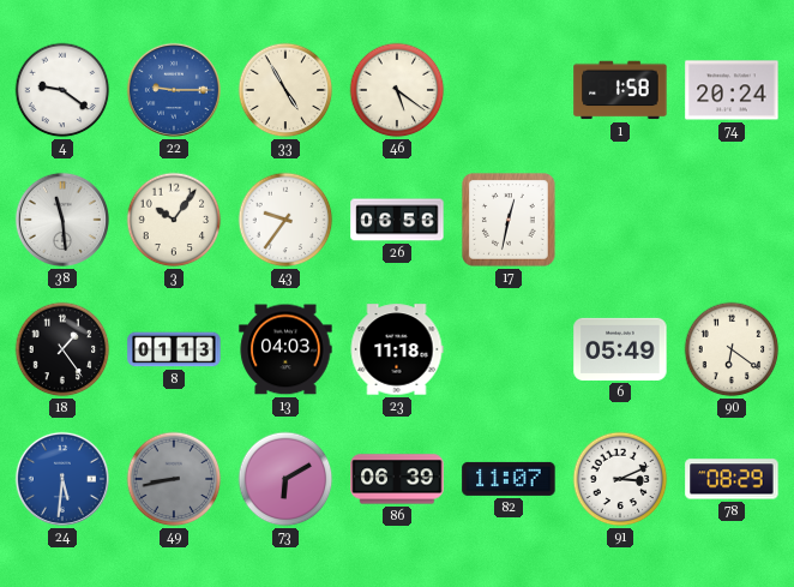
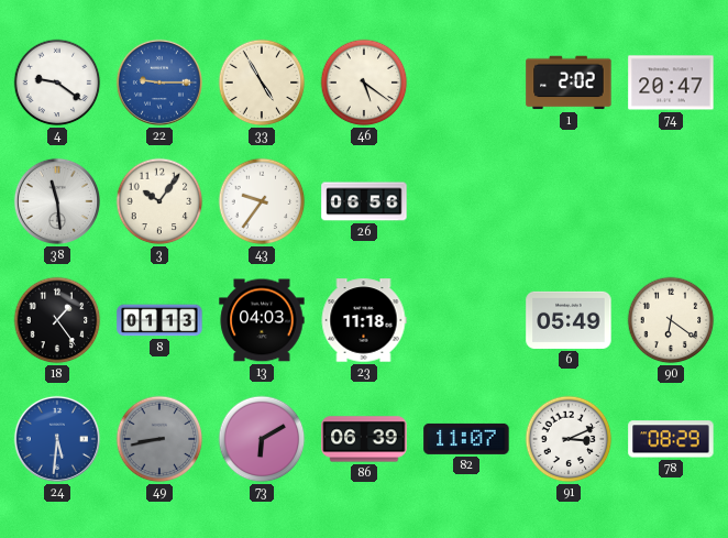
1: 1:58 -> 2:02 (569, 83)
74: 20:24 -> 20:47 (671, 83)
17: 12:32 -> none (510, 221)
